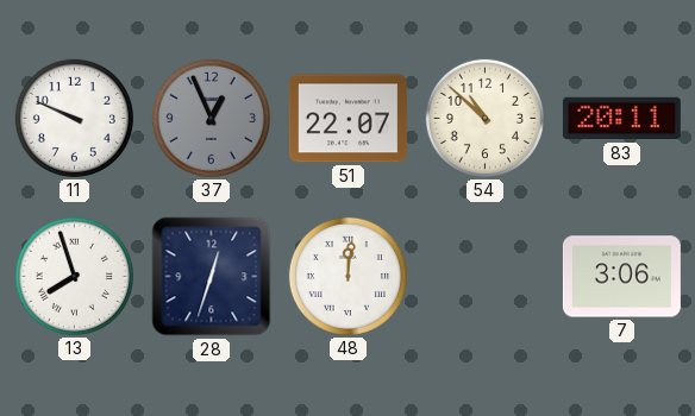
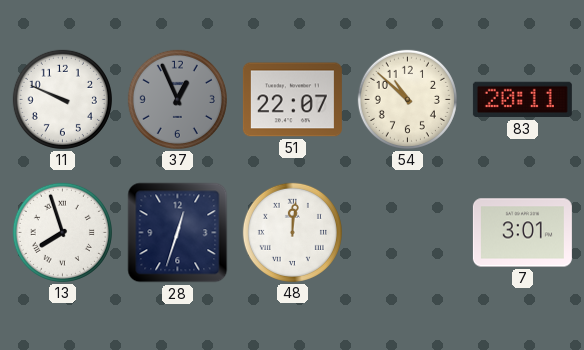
7: 3:06 -> 3:01 (522, 233)
